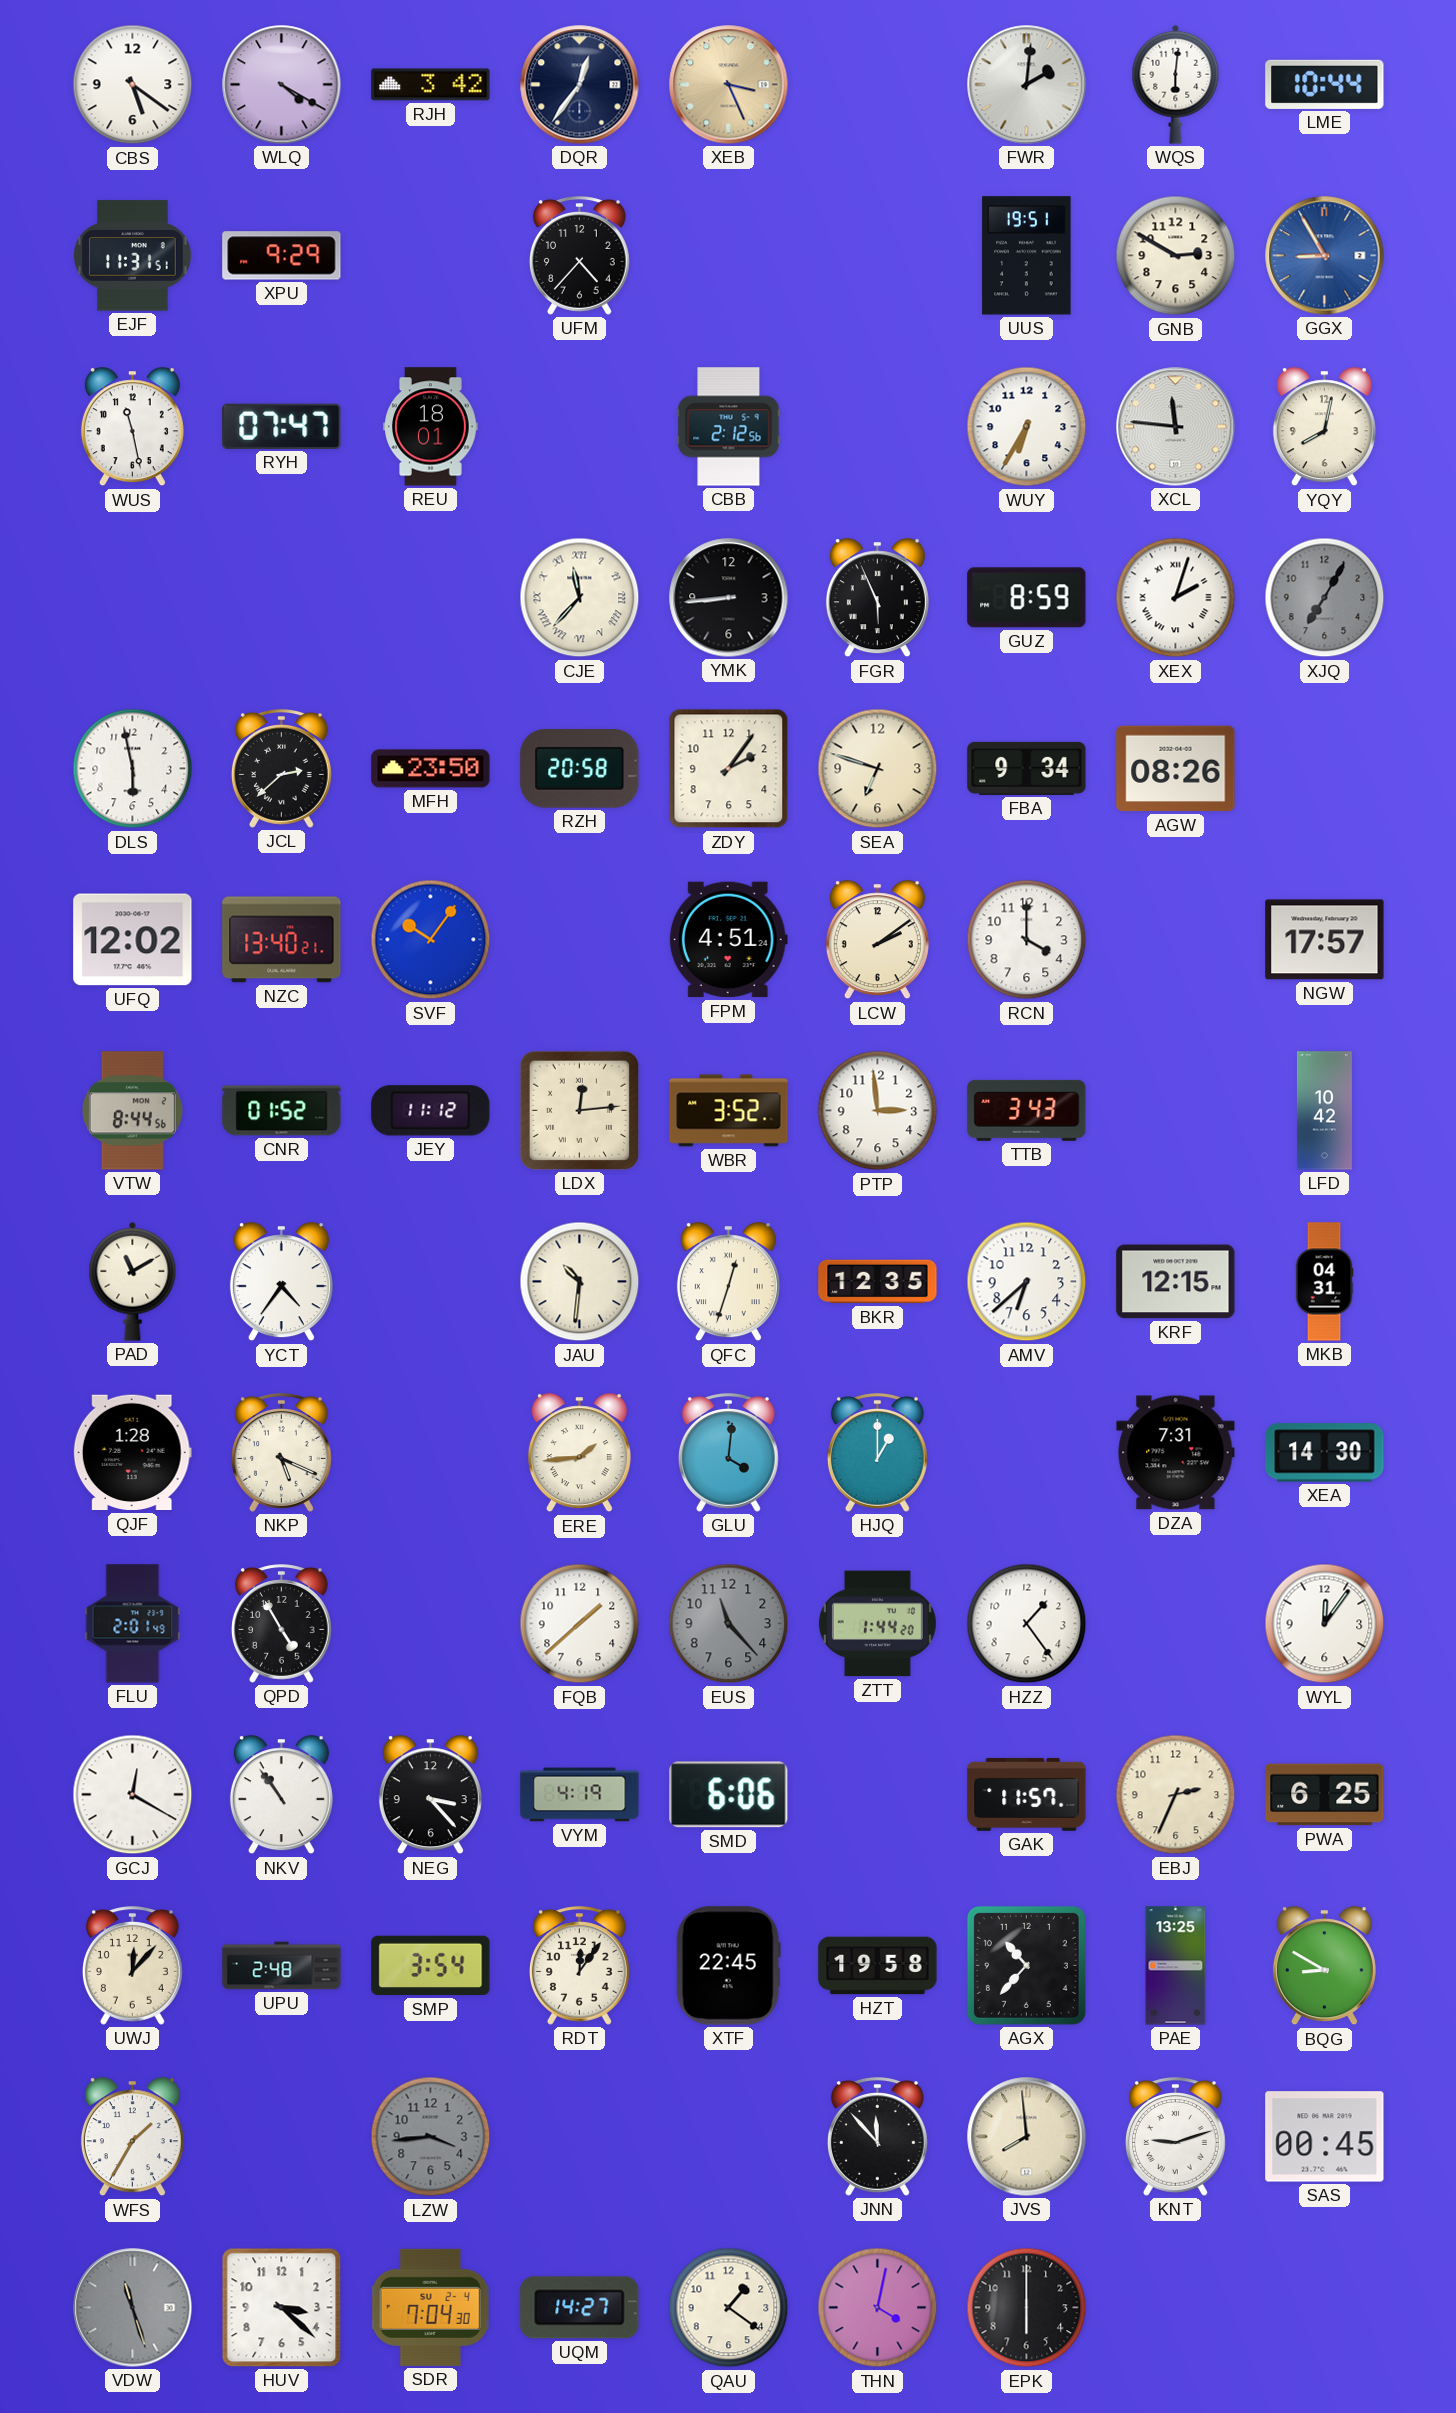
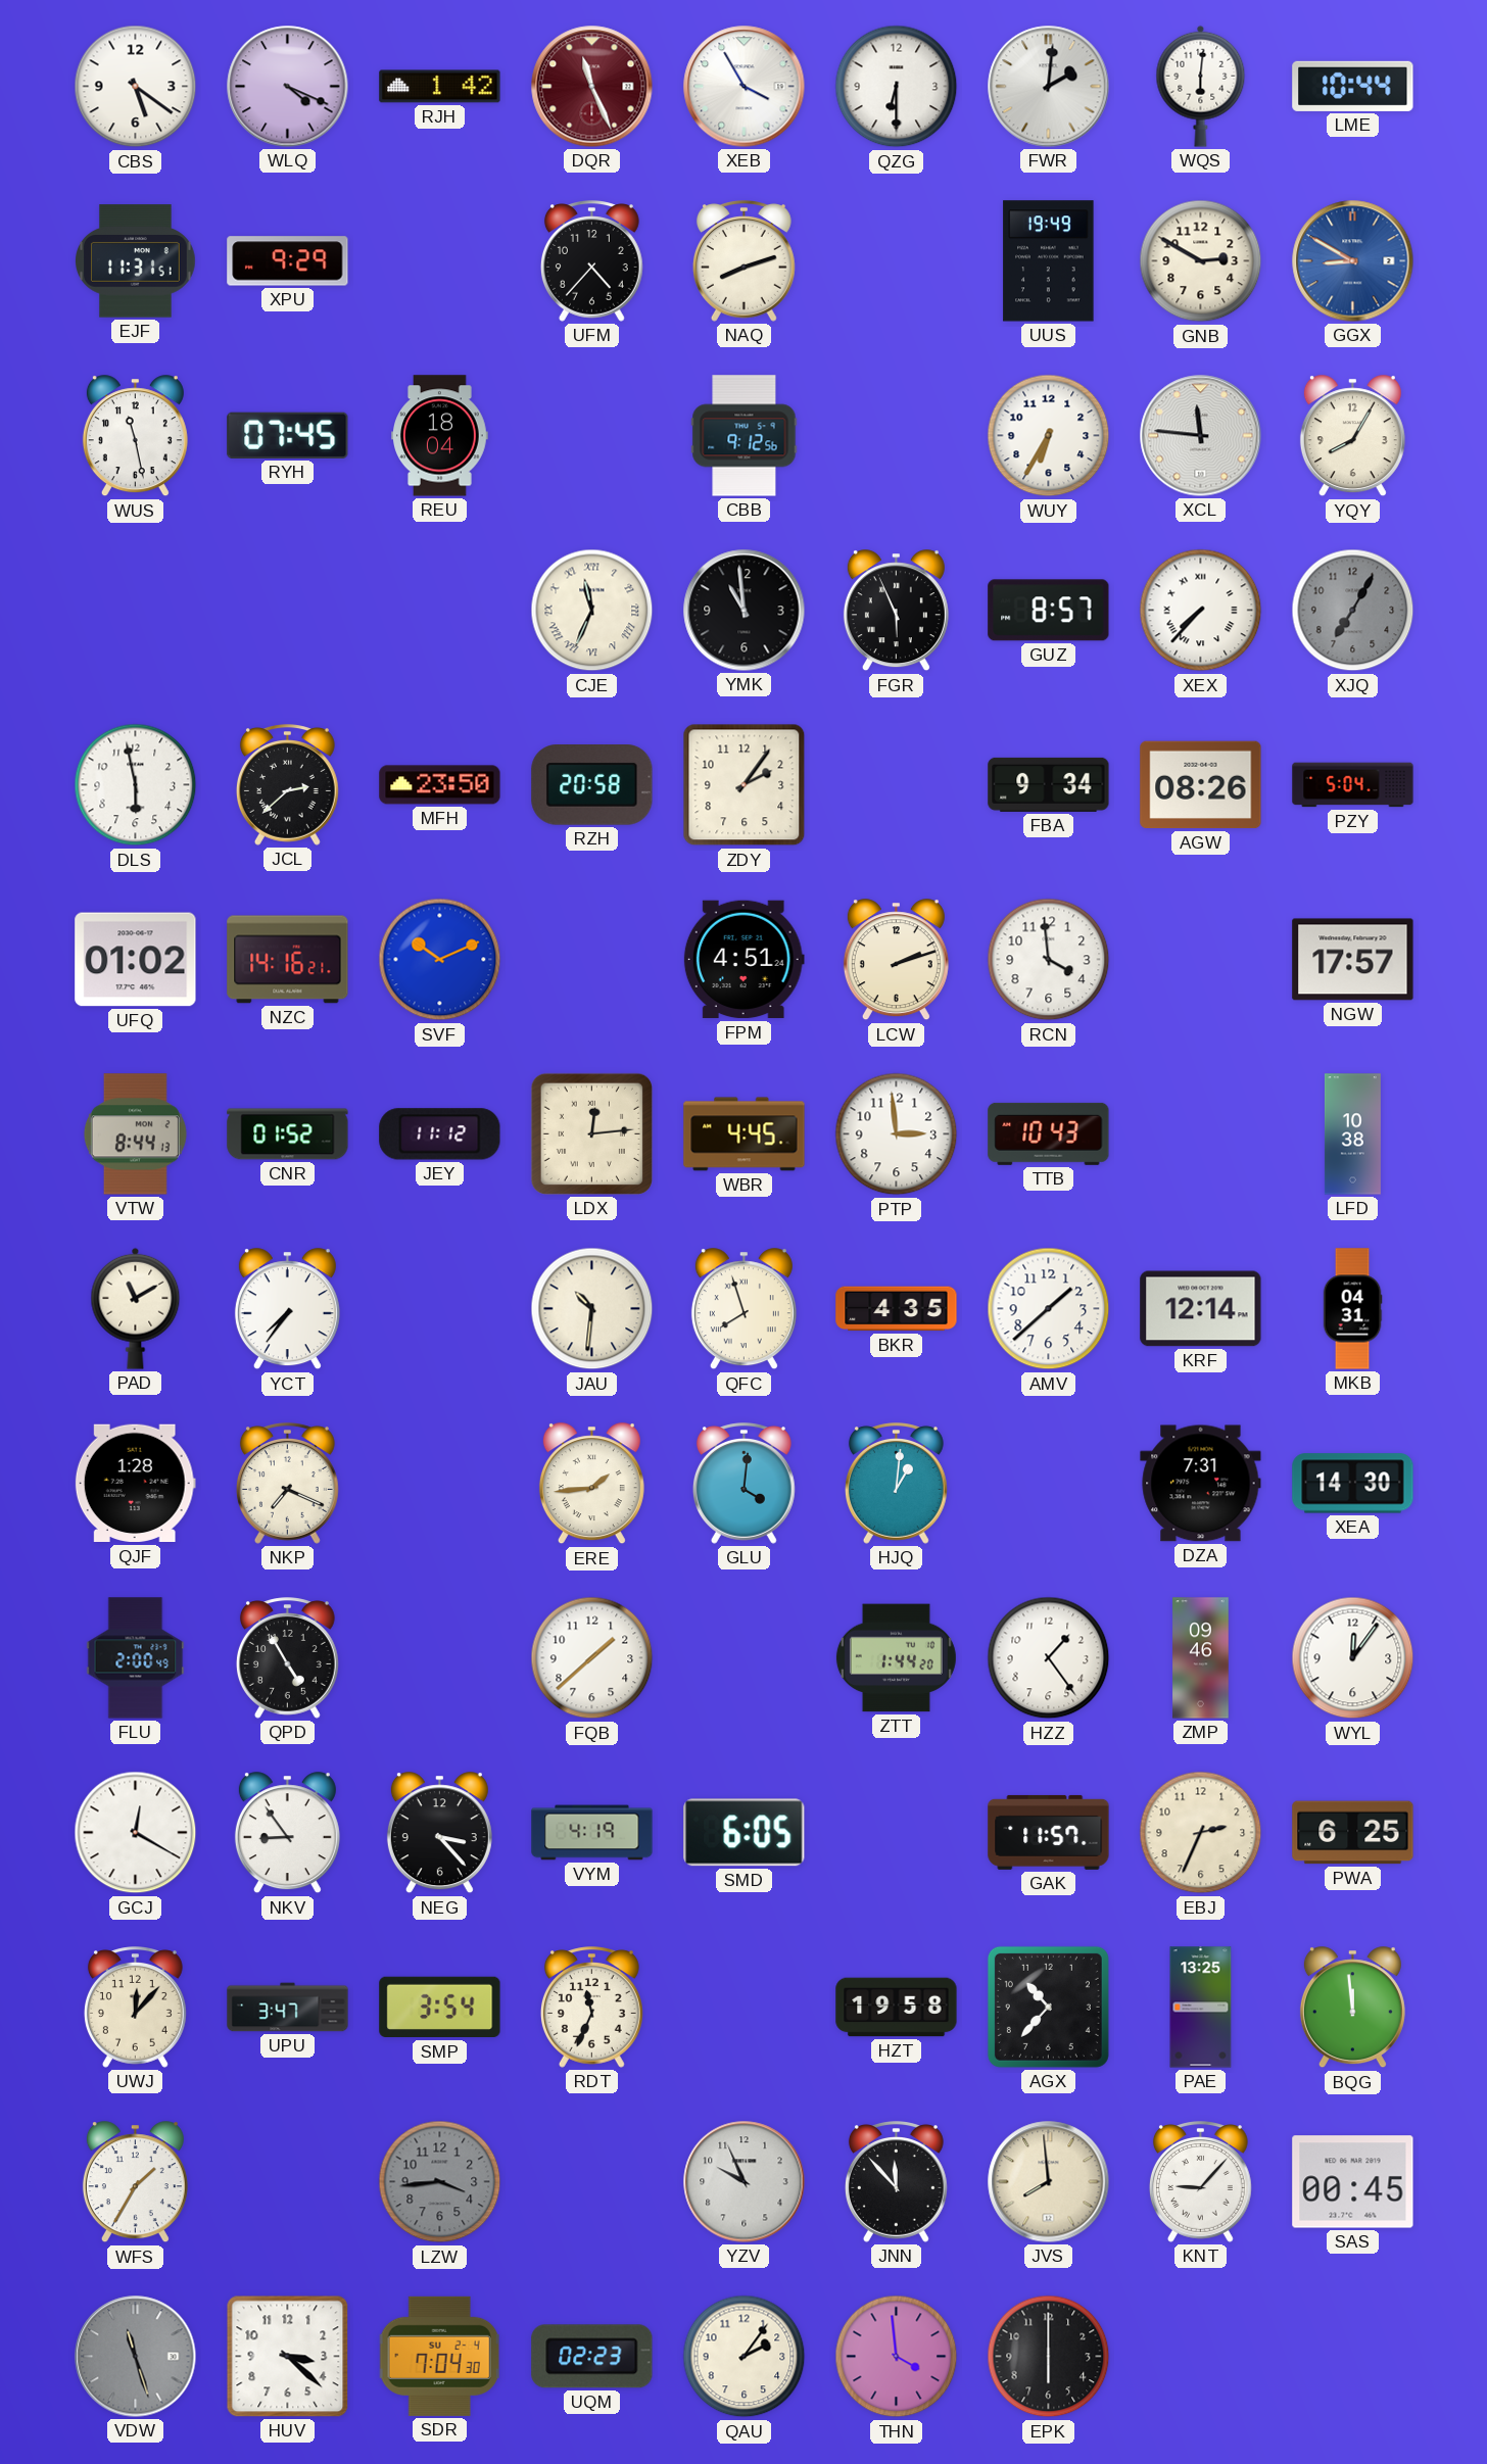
WLQ: 4:20 -> 4:19 (288, 87)
RJH: 3:42 -> 1:42 (440, 87)
DQR: 12:36 -> 11:26 (592, 87)
DQR dial: navy -> burgundy (592, 87)
XEB: 3:26 -> 3:55 (745, 87)
XEB dial: champagne -> white (745, 87)
QZG: none -> 6:30 (897, 87)
NAQ: none -> 8:12 (743, 261)
UUS: 19:51 -> 19:49 (1049, 261)
GGX: 8:55 -> 8:50 (1353, 261)
RYH: 07:47 -> 07:45 (288, 435)
REU: 18:01 -> 18:04 (440, 436)
CBB: 2:12 -> 9:12 (745, 436)
YQY: 8:02 -> 8:05 (1352, 436)
CJE: 11:37 -> 11:34 (592, 611)
YMK: 8:44 -> 10:59 (745, 611)
GUZ: 8:59 -> 8:57 (1049, 611)
XEX: 2:03 -> 7:37 (1201, 611)
SEA: 6:48 -> none (878, 769)
PZY: none -> 5:04 (1353, 785)
UFQ: 12:02 -> 01:02 (136, 960)
NZC: 13:40 -> 14:16 (288, 960)
SVF: 10:06 -> 10:11 (440, 960)
LCW: 2:09 -> 2:12 (896, 960)
RCN: 4:00 -> 3:59 (1049, 960)
VTW: 8:44:56 -> 8:44:13 (135, 1134)
WBR: 3:52 -> 4:45 (745, 1134)
TTB: 3:43 -> 10:43 (1049, 1133)
LFD: 10:42 -> 10:38 (1352, 1134)
YCT: 4:36 -> 7:36 (287, 1309)
QFC: 12:33 -> 7:57 (743, 1309)
BKR: 12:35 -> 4:35 (897, 1309)
AMV: 6:38 -> 1:38 (1049, 1309)
KRF: 12:15 -> 12:14 (1201, 1309)
NKP: 5:19 -> 7:19 (287, 1484)
HJQ: 1:00 -> 1:01 (896, 1484)
FLU: 2:01 -> 2:00 (136, 1658)
EUS: 11:23 -> none (729, 1624)
ZMP: none -> 09:46 (1201, 1658)
NKV: 10:54 -> 8:54 (287, 1833)
SMD: 6:06 -> 6:05 (745, 1833)
UPU: 2:48 -> 3:47 (288, 2008)
RDT: 12:06 -> 11:34 (591, 2008)
XTF: 22:45 -> none (728, 1966)
BQG: 8:50 -> 11:59 (1352, 2008)
YZV: none -> 9:56 (745, 2182)
KNT: 9:12 -> 9:07 (1200, 2182)
UQM: 14:27 -> 02:23 (592, 2357)
QAU: 1:21 -> 2:06 (745, 2357)
THN: 4:02 -> 3:59 (897, 2357)
